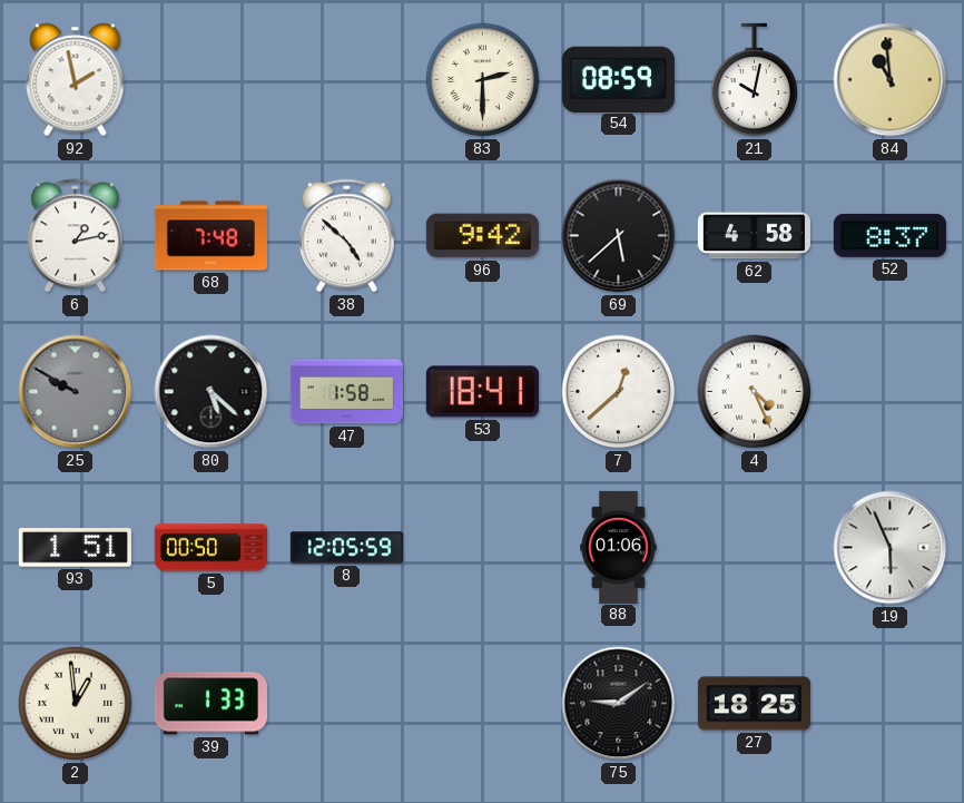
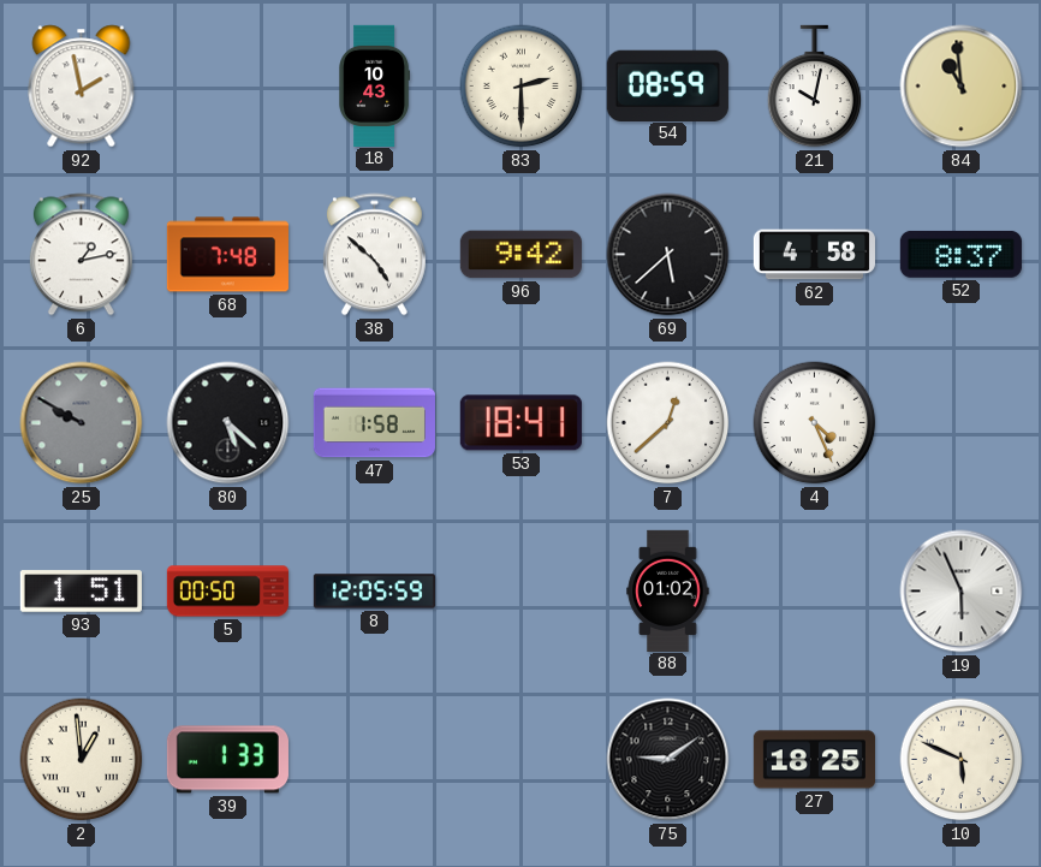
18: none -> 10:43 (375, 85)
88: 01:06 -> 01:02 (668, 590)
10: none -> 5:49 (962, 760)
